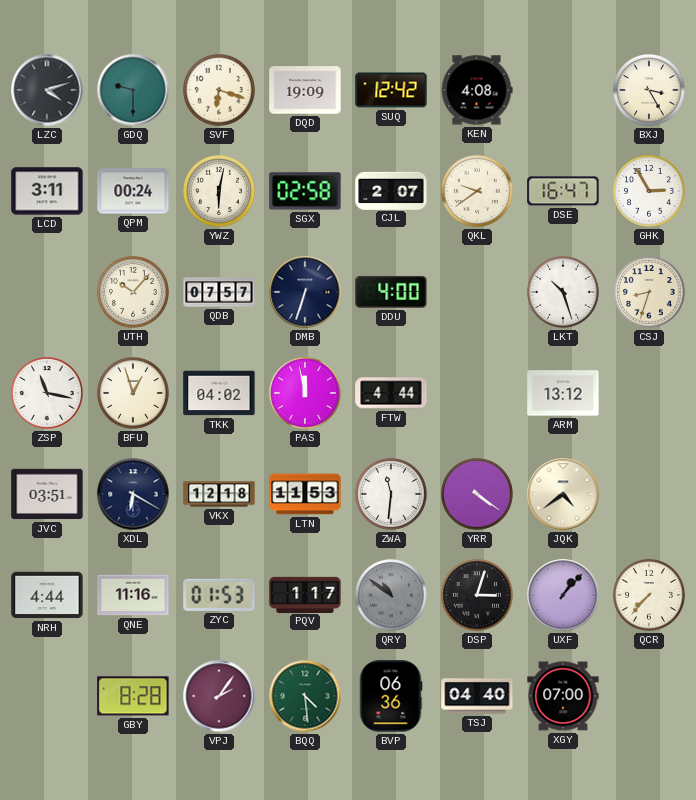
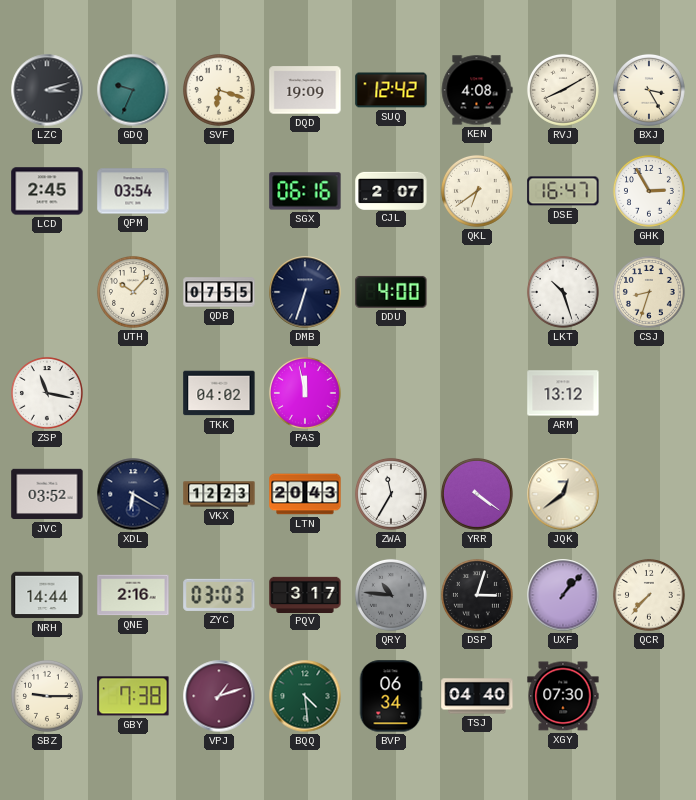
LZC: 4:12 -> 3:12 (47, 90)
GDQ: 9:30 -> 9:34 (133, 90)
RVJ: none -> 8:10 (563, 90)
LCD: 3:11 -> 2:45 (47, 191)
QPM: 00:24 -> 03:54 (133, 191)
YWZ: 6:02 -> none (219, 191)
SGX: 02:58 -> 06:16 (305, 191)
QKL: 9:39 -> 6:39 (477, 191)
QDB: 07:57 -> 07:55 (219, 292)
BFU: 12:57 -> none (133, 393)
FTW: 4:44 -> none (391, 393)
JVC: 03:51 -> 03:52 (47, 494)
VKX: 12:18 -> 12:23 (219, 494)
LTN: 11:53 -> 20:43 (305, 494)
ZWA: 11:31 -> 11:35 (391, 494)
JQK: 4:39 -> 12:39 (563, 494)
NRH: 4:44 -> 14:44 (47, 595)
QNE: 11:16 -> 2:16 (133, 595)
ZYC: 01:53 -> 03:03 (219, 595)
PQV: 1:17 -> 3:17 (305, 594)
QRY: 10:51 -> 10:46 (391, 595)
SBZ: none -> 9:15 (47, 696)
GBY: 8:28 -> 7:38 (133, 696)
VPJ: 2:06 -> 1:12 (219, 696)
BVP: 06:36 -> 06:34 (391, 696)
XGY: 07:00 -> 07:30 (563, 696)
